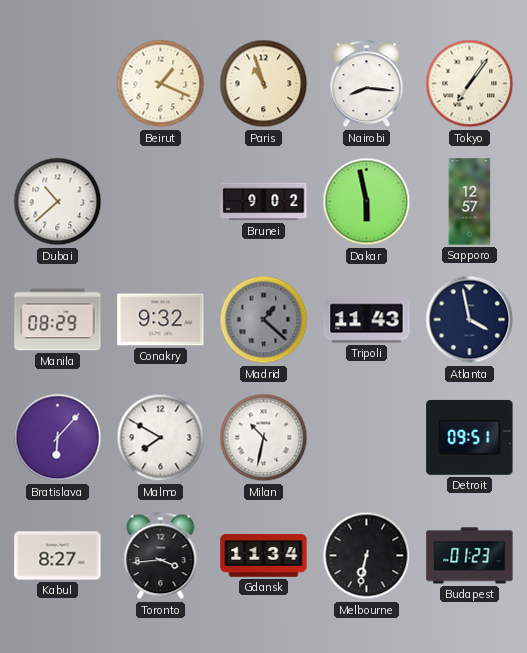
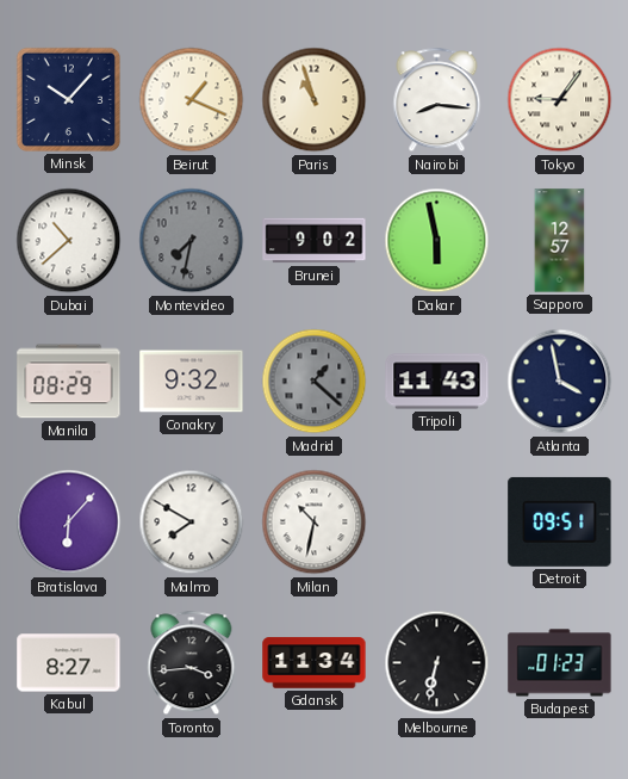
Minsk: none -> 10:07 (68, 99)
Tokyo: 7:06 -> 9:06 (560, 100)
Montevideo: none -> 7:32 (192, 241)
